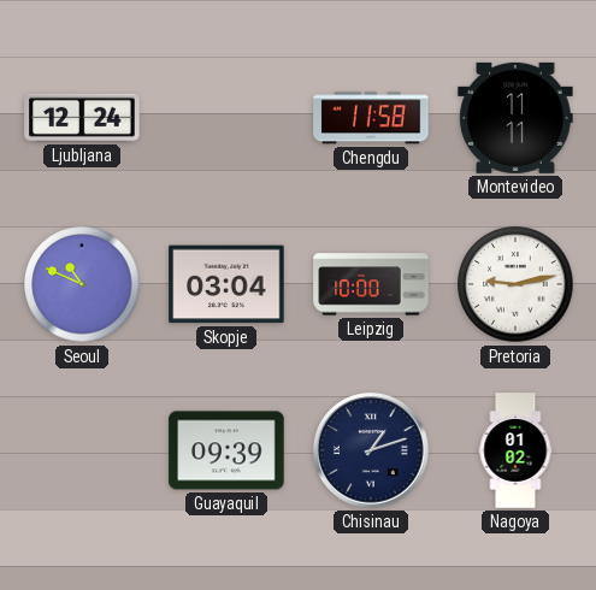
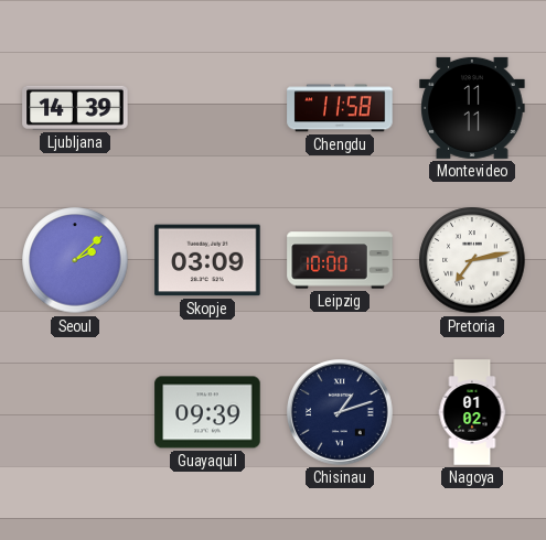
Ljubljana: 12:24 -> 14:39 (75, 108)
Seoul: 10:49 -> 2:08 (75, 260)
Skopje: 03:04 -> 03:09 (207, 260)
Pretoria: 9:13 -> 7:13 (472, 260)
